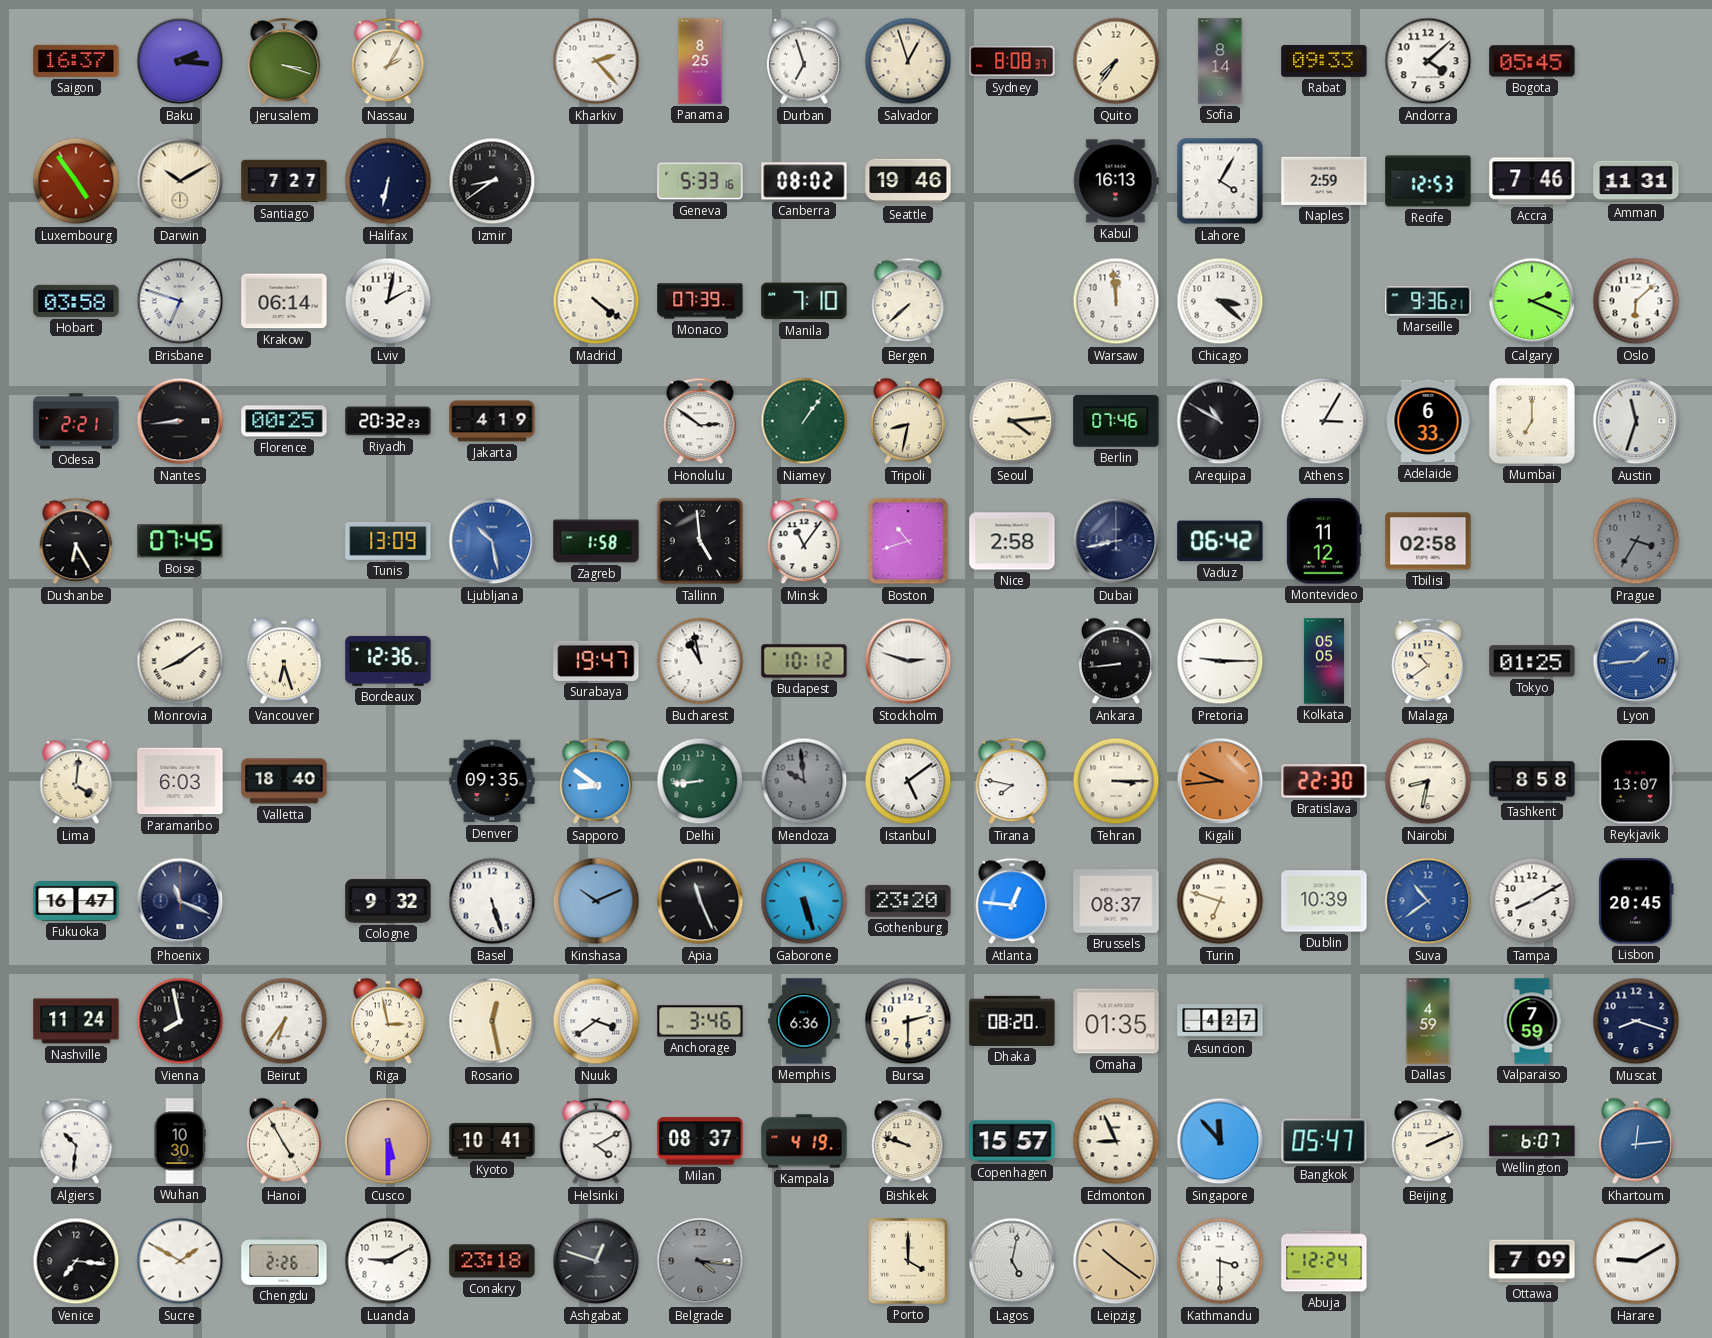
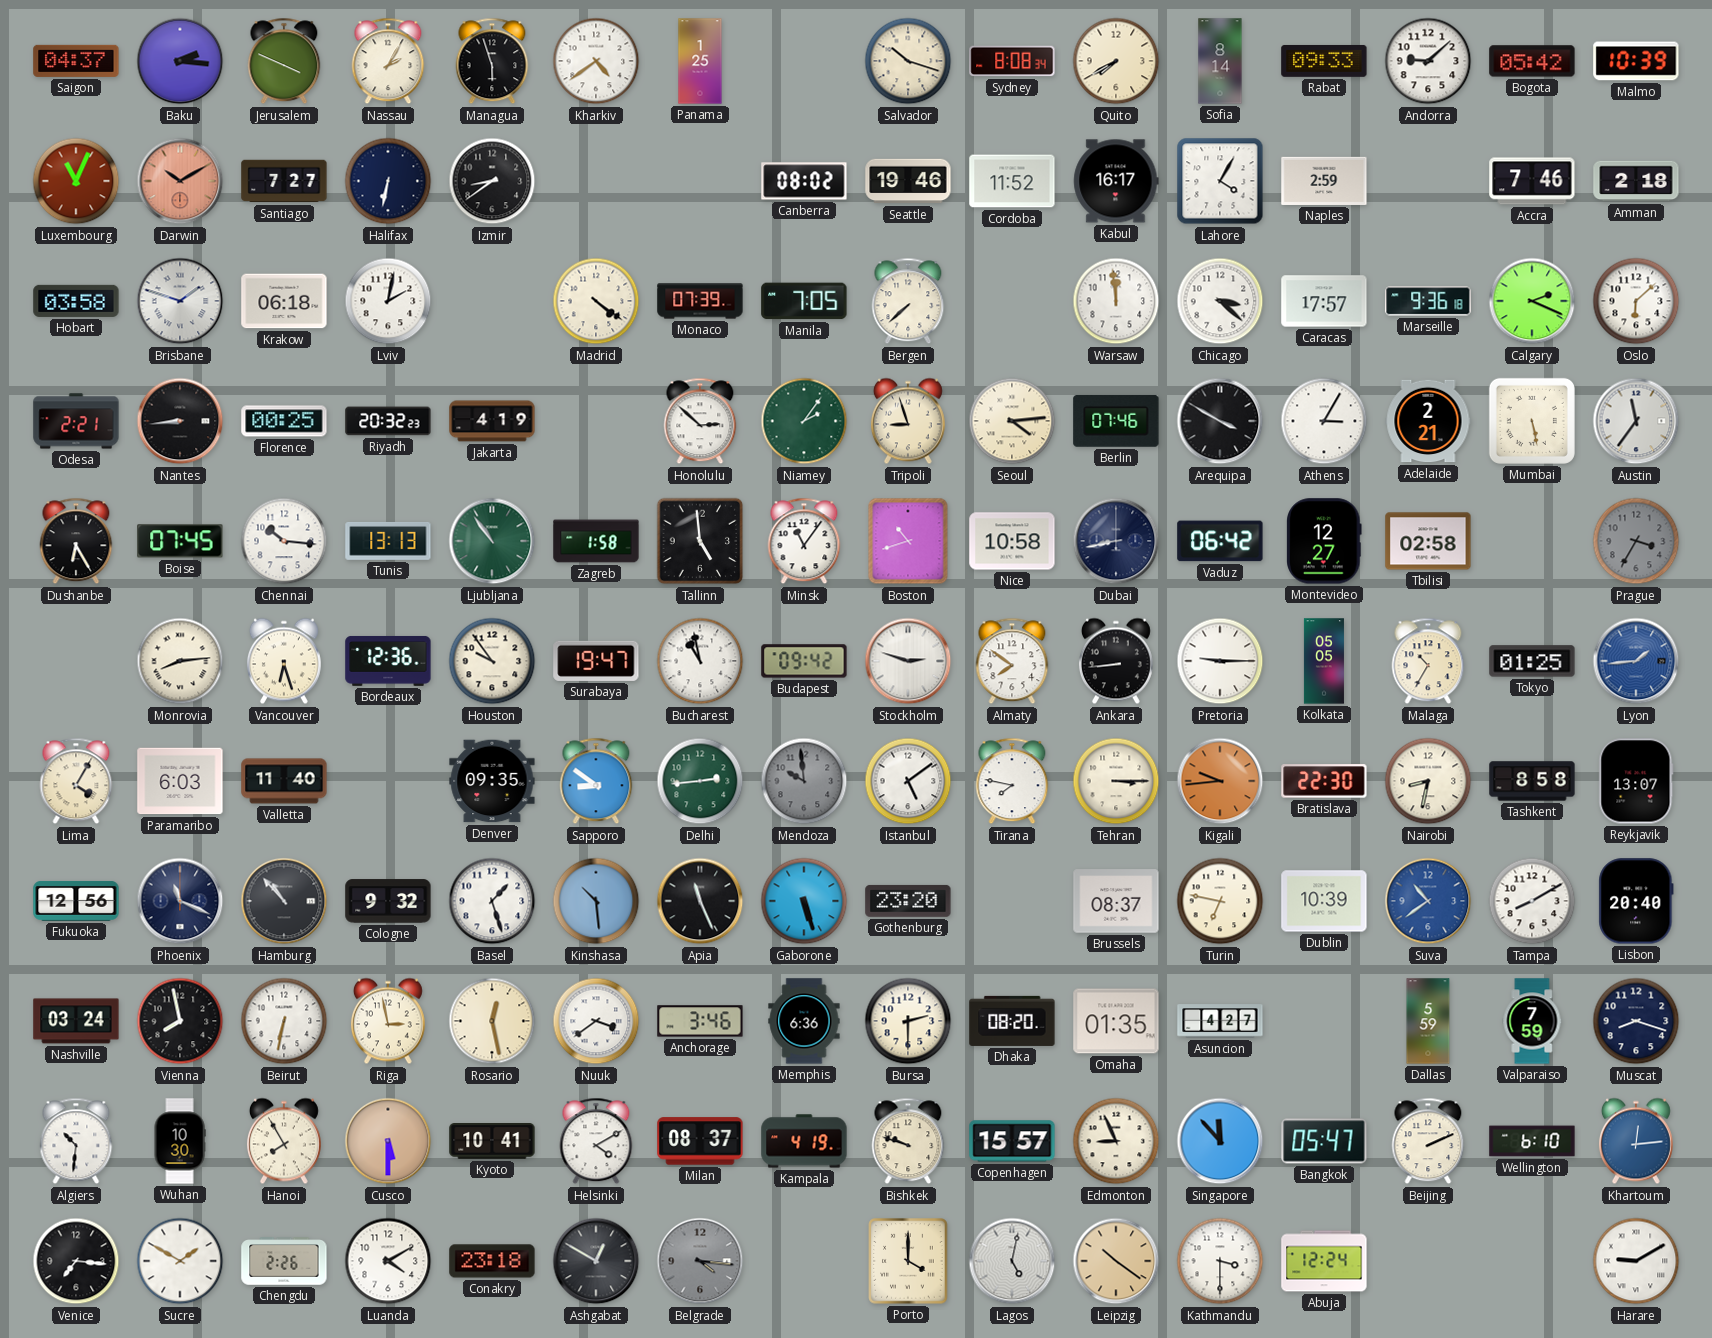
Saigon: 16:37 -> 04:37 (76, 61)
Jerusalem: 3:18 -> 3:49 (284, 61)
Managua: none -> 5:57 (492, 61)
Kharkiv: 2:23 -> 4:39 (596, 61)
Panama: 8:25 -> 1:25 (700, 61)
Durban: 6:57 -> none (804, 61)
Salvador: 12:57 -> 10:18 (908, 61)
Sydney: 8:08:37 -> 8:08:34 (1012, 61)
Quito: 7:36 -> 7:40 (1116, 61)
Andorra: 4:08 -> 9:08 (1428, 61)
Bogota: 05:45 -> 05:42 (1532, 61)
Malmo: none -> 10:39 (1636, 61)
Luxembourg: 4:54 -> 11:04 (76, 181)
Darwin dial: cream -> salmon (180, 181)
Geneva: 5:33 -> none (700, 181)
Cordoba: none -> 11:52 (1012, 181)
Kabul: 16:13 -> 16:17 (1116, 181)
Recife: 12:53 -> none (1428, 181)
Amman: 11:31 -> 2:18 (1636, 181)
Brisbane: 6:48 -> 1:48 (180, 301)
Krakow: 06:14 -> 06:18 (284, 301)
Manila: 7:10 -> 7:05 (804, 301)
Caracas: none -> 17:57 (1324, 301)
Marseille: 9:36:21 -> 9:36:18 (1428, 301)
Honolulu: 2:51 -> 2:52 (700, 421)
Niamey: 1:06 -> 2:06 (804, 421)
Tripoli: 8:32 -> 8:57 (908, 421)
Arequipa: 10:50 -> 3:50 (1220, 421)
Adelaide: 6:33 -> 2:21 (1428, 421)
Mumbai: 7:00 -> 5:28 (1532, 421)
Austin: 11:33 -> 11:36 (1636, 421)
Chennai: none -> 10:16 (284, 541)
Tunis: 13:09 -> 13:13 (388, 541)
Ljubljana: 10:28 -> 10:54 (492, 541)
Ljubljana dial: blue -> green (492, 541)
Nice: 2:58 -> 10:58 (1012, 541)
Montevideo: 11:12 -> 12:27 (1324, 541)
Monrovia: 8:09 -> 8:14 (180, 661)
Houston: none -> 9:54 (492, 661)
Budapest: 10:12 -> 09:42 (804, 661)
Almaty: none -> 7:51 (1012, 661)
Malaga: 10:39 -> 10:35 (1428, 661)
Lima: 4:01 -> 4:05 (76, 781)
Valletta: 18:40 -> 11:40 (284, 781)
Delhi: 8:44 -> 2:44 (700, 781)
Fukuoka: 16:47 -> 12:56 (76, 901)
Hamburg: none -> 10:53 (284, 901)
Basel: 5:27 -> 1:27 (492, 901)
Kinshasa: 10:11 -> 10:29 (596, 901)
Atlanta: 12:46 -> none (1012, 901)
Turin: 6:48 -> 6:47 (1220, 901)
Lisbon: 20:45 -> 20:40 (1636, 901)
Nashville: 11:24 -> 03:24 (76, 1021)
Beirut: 6:36 -> 6:32 (284, 1021)
Dallas: 4:59 -> 5:59 (1428, 1021)
Hanoi: 4:55 -> 7:55 (284, 1141)
Wellington: 6:07 -> 6:10 (1532, 1141)
Luanda: 9:10 -> 4:10 (388, 1261)
Ashgabat: 12:48 -> 12:50 (596, 1261)
Ottawa: 7:09 -> none (1532, 1261)
